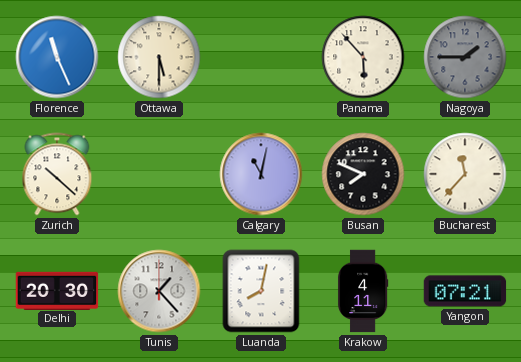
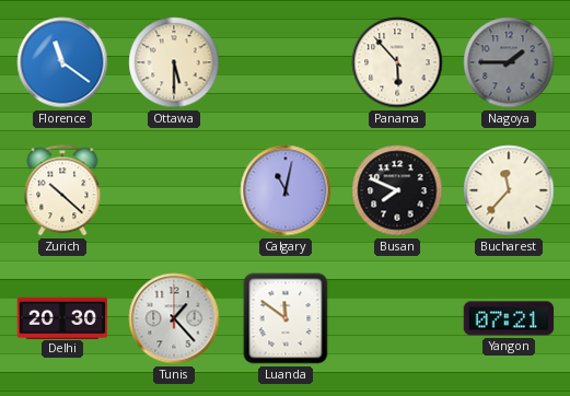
Florence: 11:26 -> 11:21 (62, 62)
Luanda: 8:02 -> 11:51 (286, 318)
Krakow: 4:11 -> none (363, 291)
